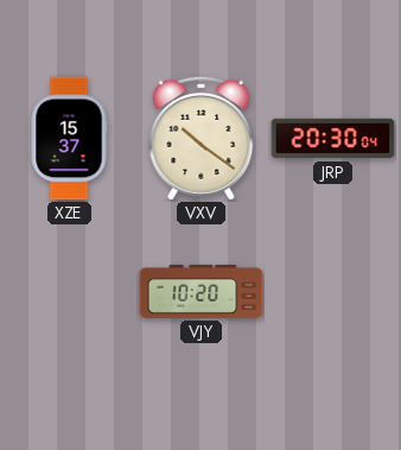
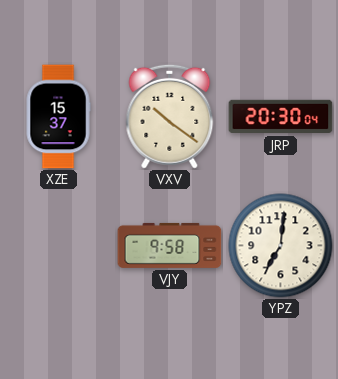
VJY: 10:20 -> 9:58 (170, 245)
YPZ: none -> 7:01 (281, 246)
